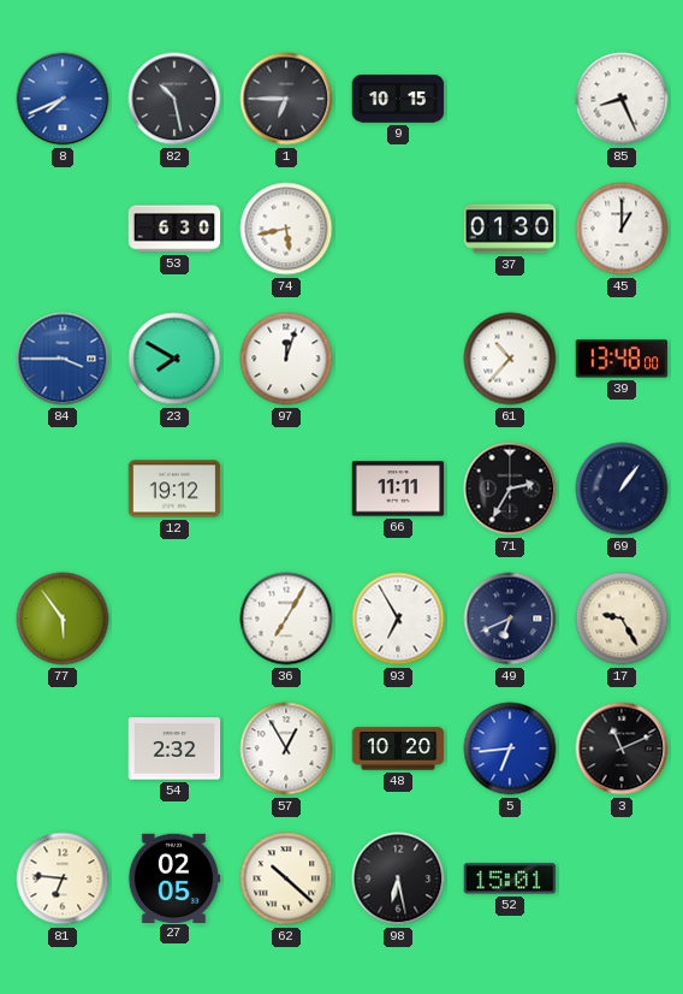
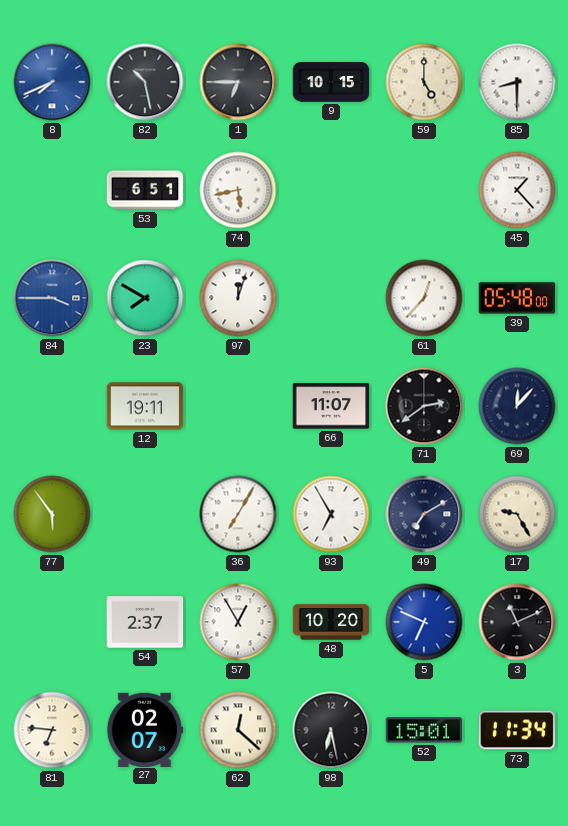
59: none -> 5:00 (424, 82)
85: 8:26 -> 8:30 (517, 82)
53: 6:30 -> 6:51 (145, 190)
37: 01:30 -> none (510, 229)
45: 1:00 -> 1:23 (517, 190)
61: 10:37 -> 12:37 (424, 298)
39: 13:48 -> 05:48 (517, 298)
12: 19:12 -> 19:11 (145, 406)
66: 11:11 -> 11:07 (331, 406)
71: 2:35 -> 2:39 (424, 406)
69: 1:06 -> 12:07 (517, 406)
49: 6:41 -> 7:10 (424, 514)
54: 2:32 -> 2:37 (145, 622)
5: 6:44 -> 6:49 (424, 622)
27: 02:05 -> 02:07 (145, 729)
62: 10:22 -> 12:22 (238, 730)
73: none -> 11:34 (517, 730)
